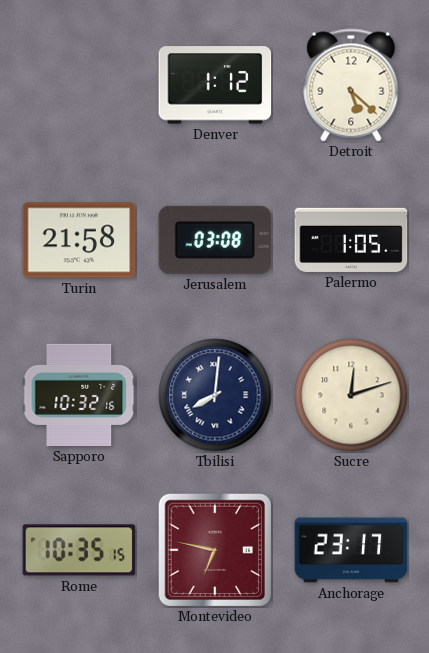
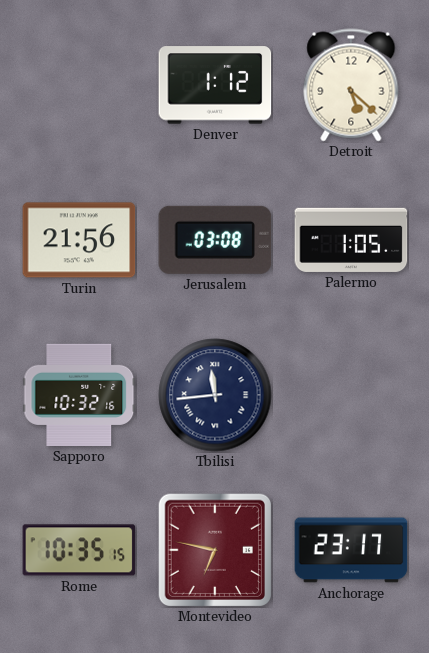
Turin: 21:58 -> 21:56 (79, 240)
Tbilisi: 8:01 -> 11:44 (215, 395)
Sucre: 12:12 -> none (351, 395)
